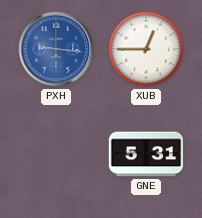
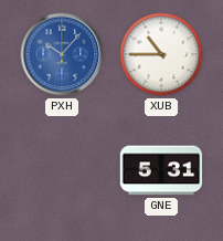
PXH: 9:16 -> 10:07 (62, 54)
XUB: 12:45 -> 10:45 (161, 54)
